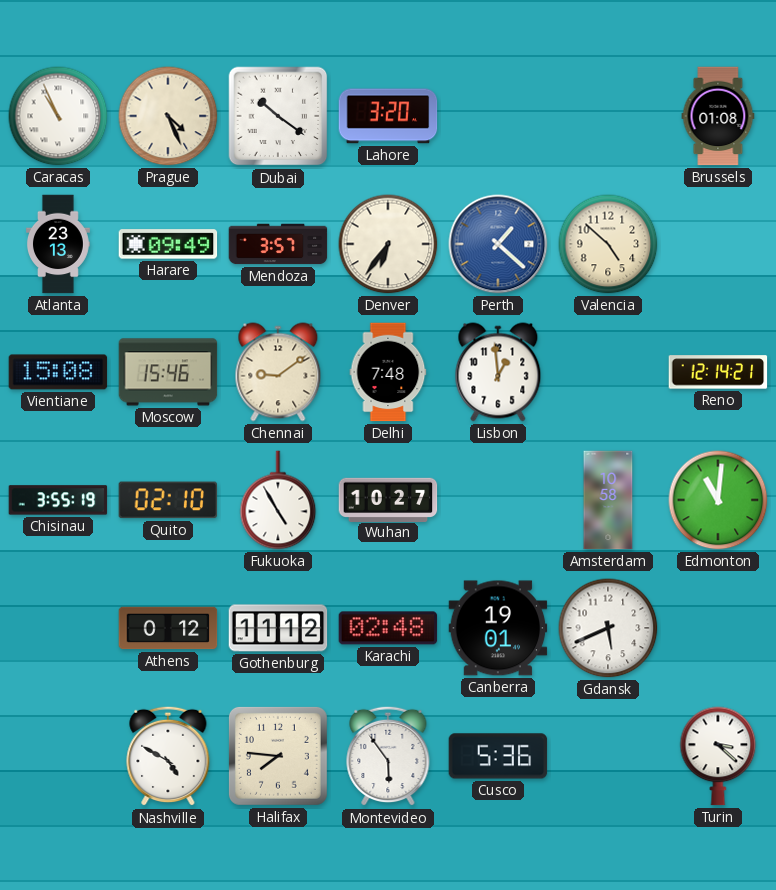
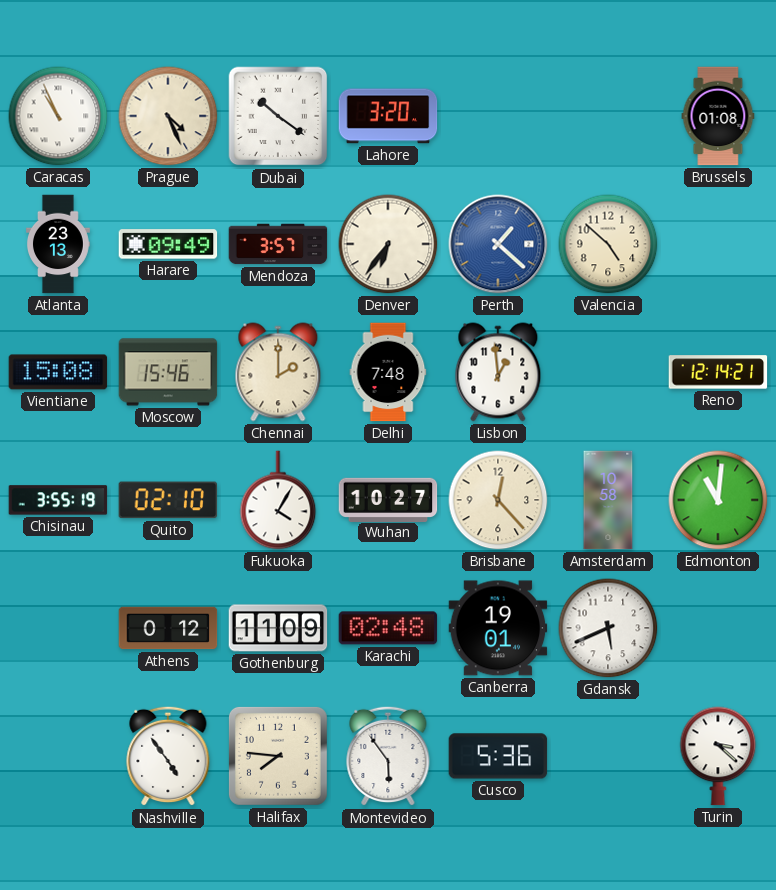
Chennai: 9:09 -> 2:00 (278, 372)
Fukuoka: 4:55 -> 4:05 (278, 500)
Brisbane: none -> 12:23 (498, 500)
Gothenburg: 11:12 -> 11:09 (278, 628)
Nashville: 4:50 -> 4:54 (168, 756)
